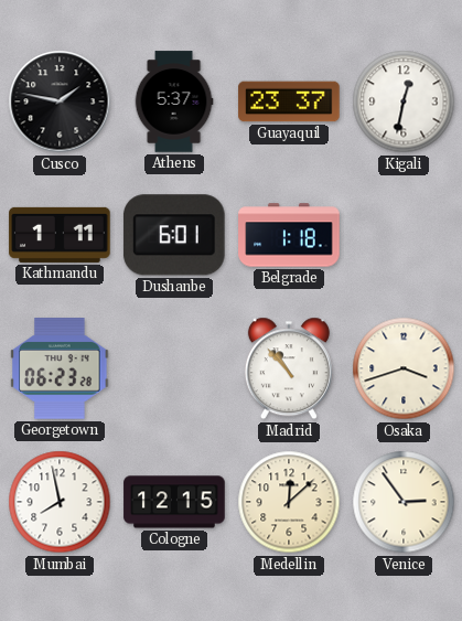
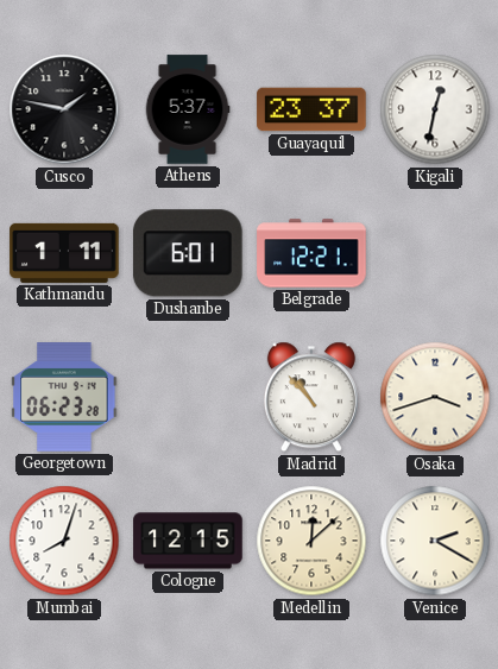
Belgrade: 1:18 -> 12:21 (311, 253)
Mumbai: 7:58 -> 8:03 (64, 541)
Venice: 2:54 -> 2:20 (435, 541)
